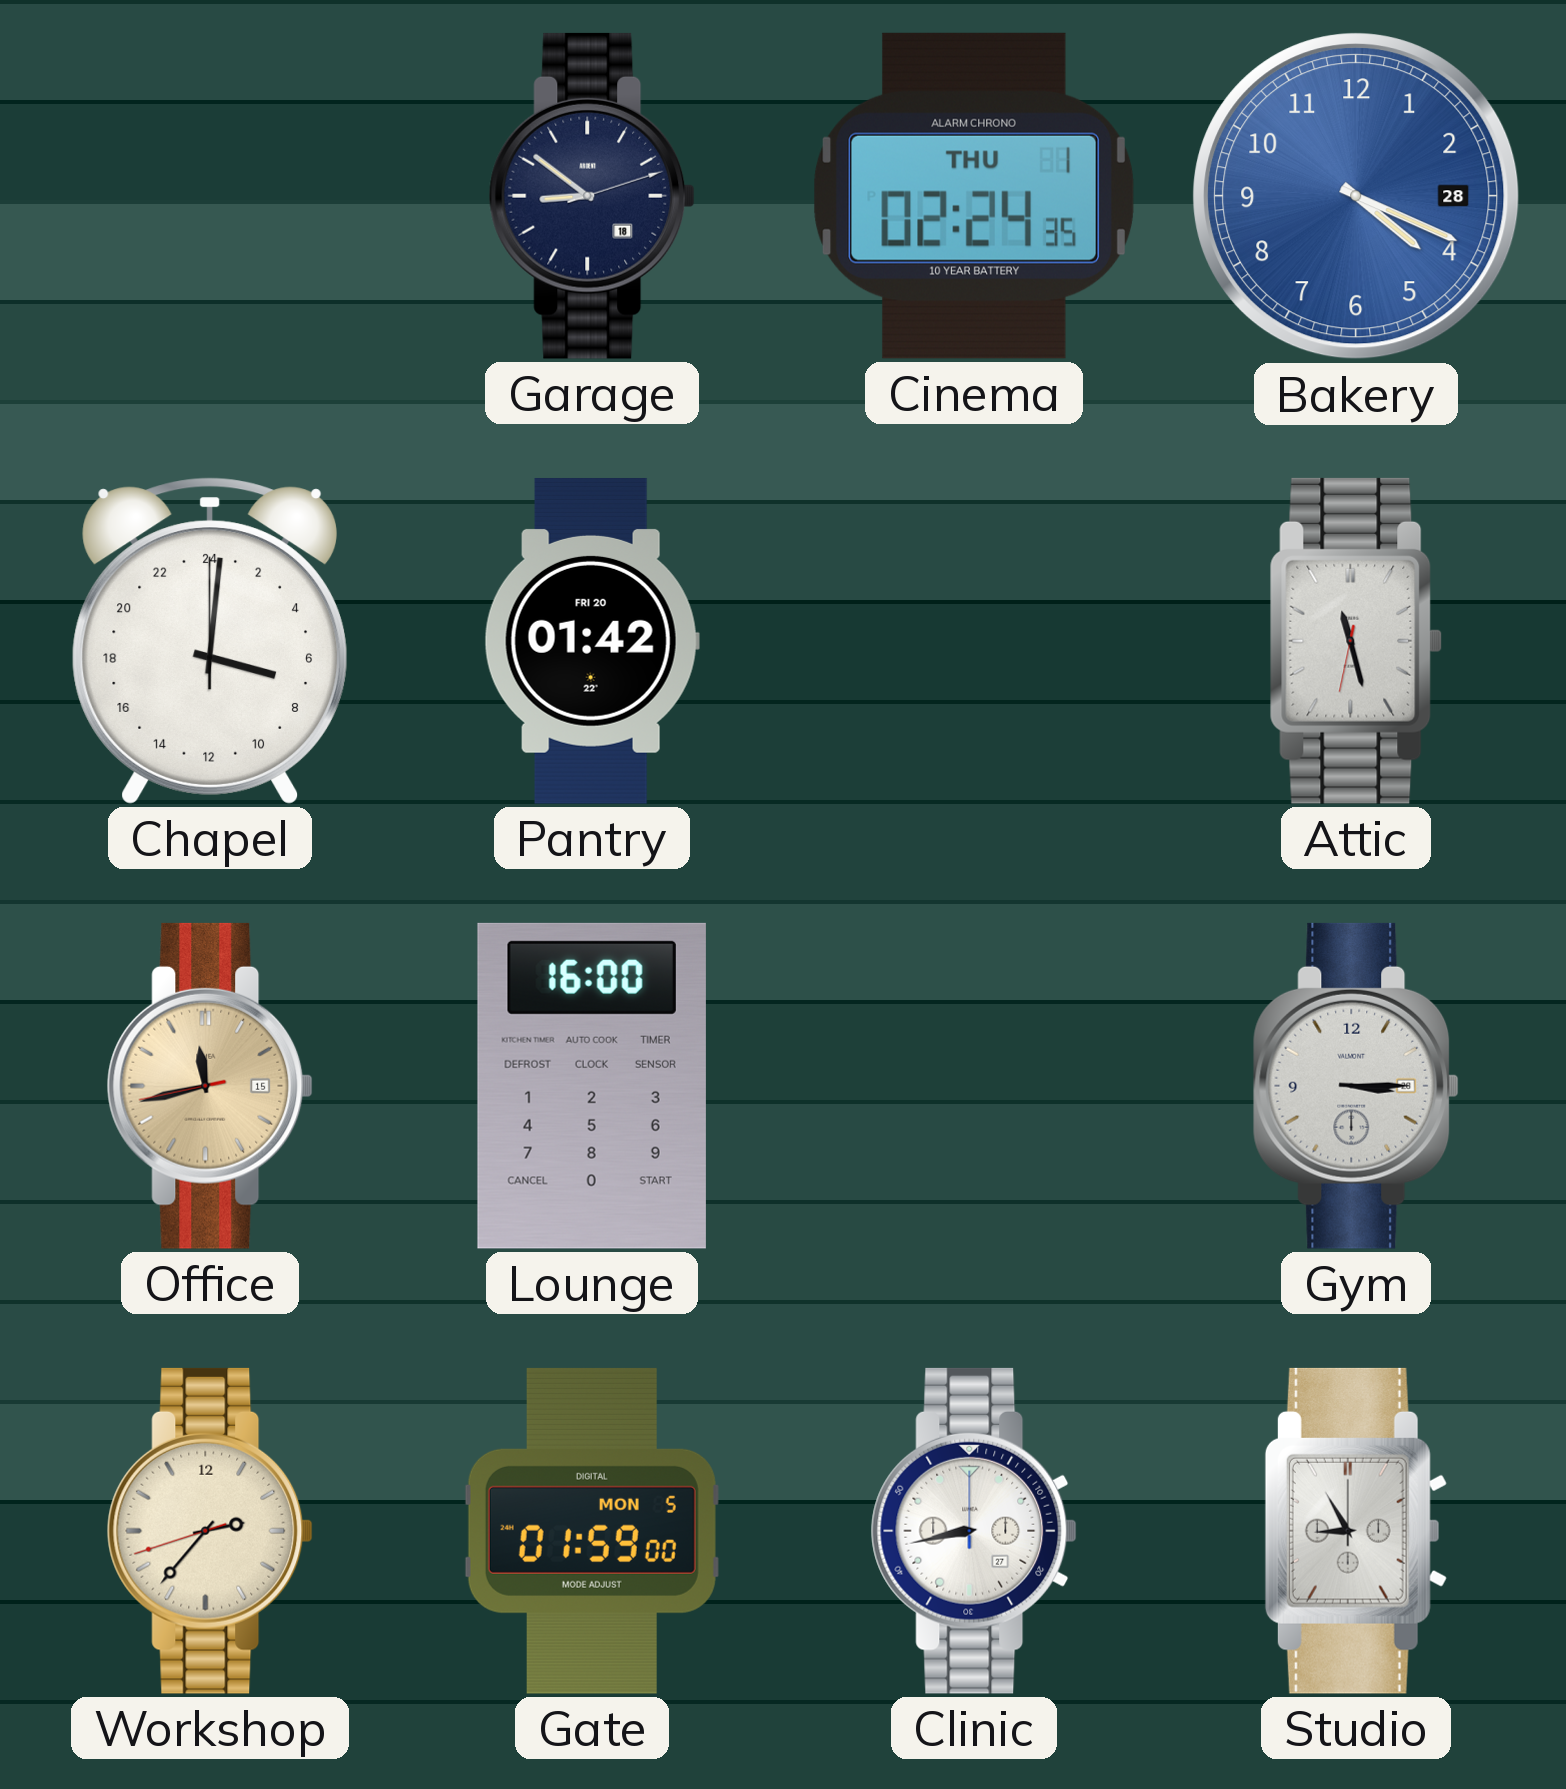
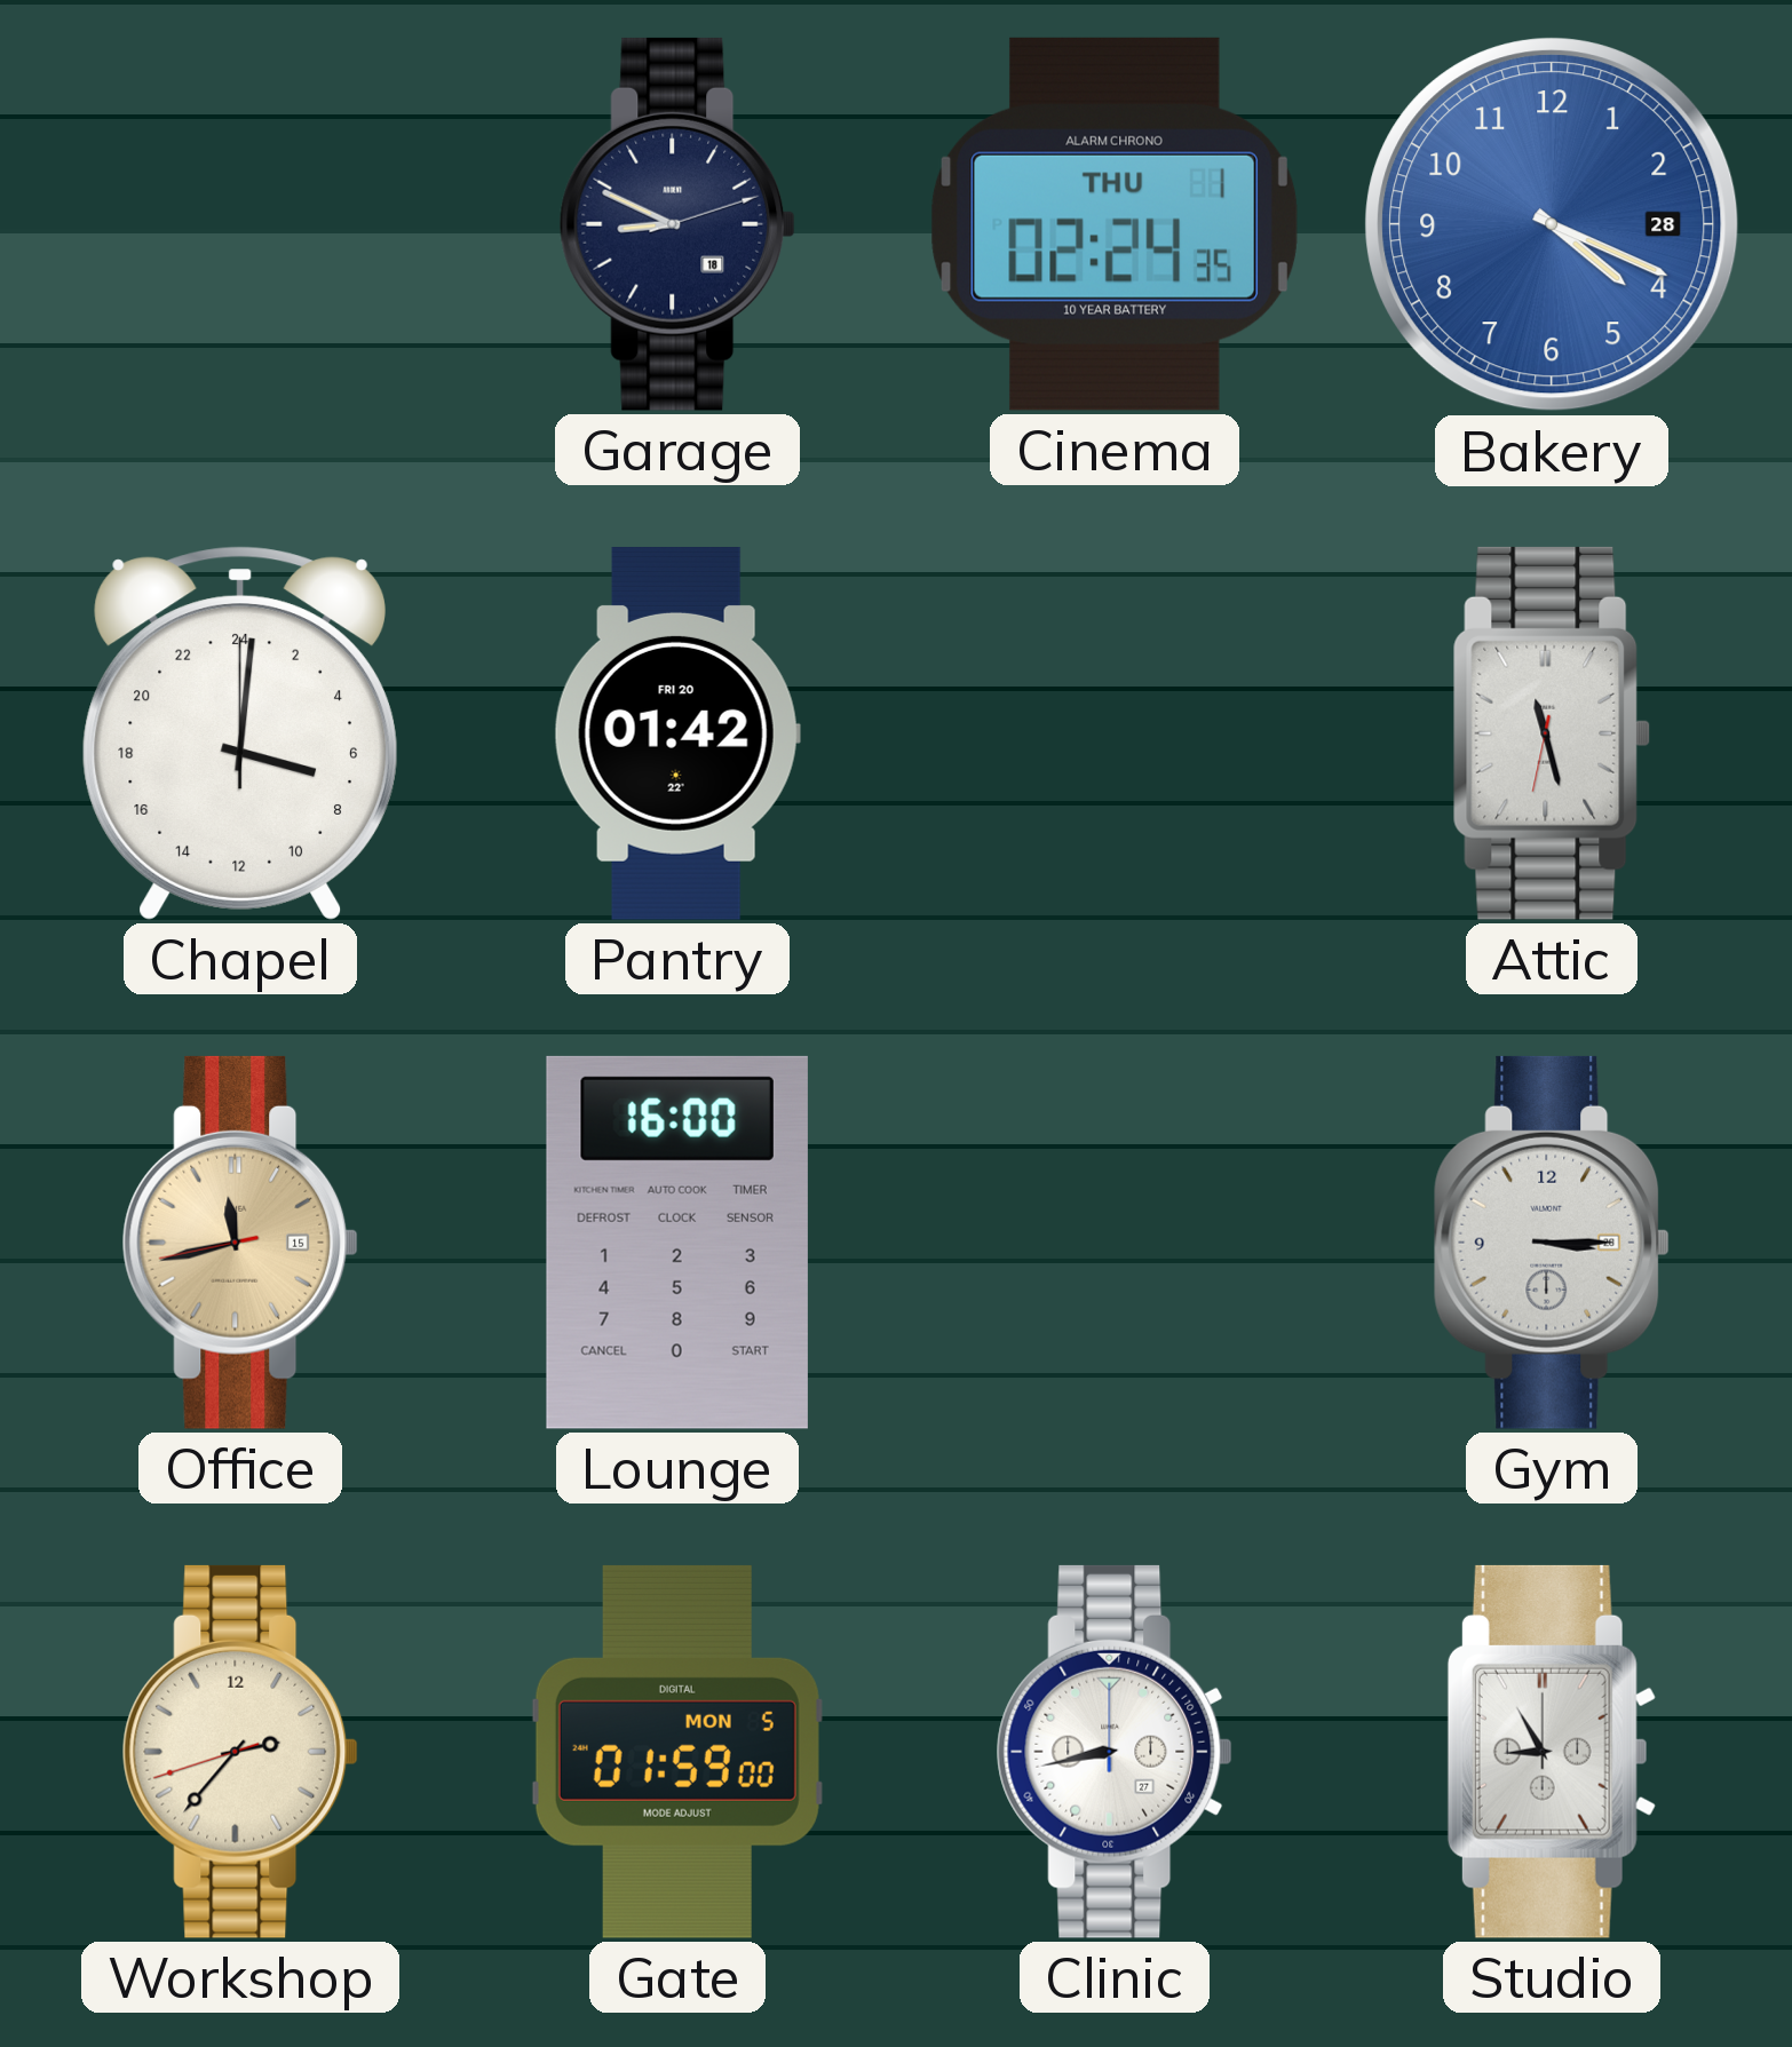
Garage: 8:51 -> 8:49 (677, 224)
